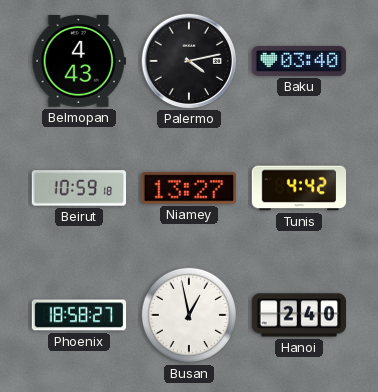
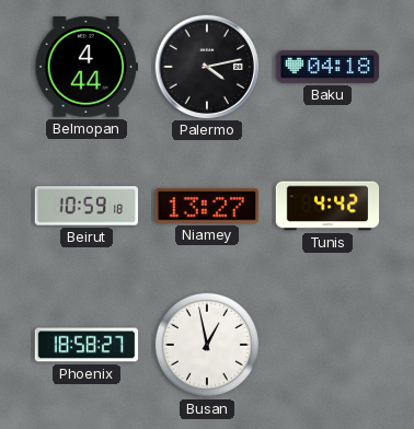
Belmopan: 4:43 -> 4:44 (85, 68)
Baku: 03:40 -> 04:18 (327, 67)
Hanoi: 2:40 -> none (299, 315)
